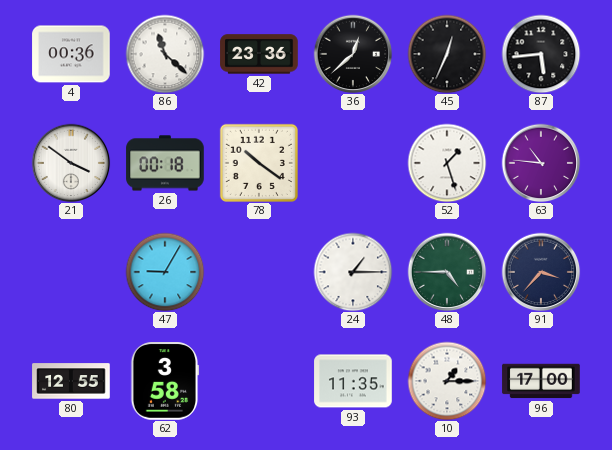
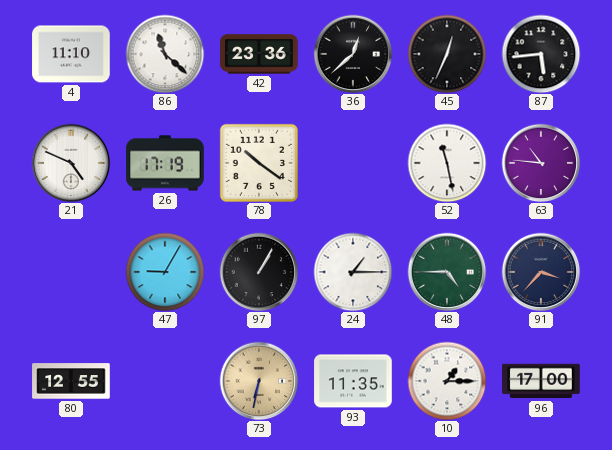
4: 00:36 -> 11:10 (71, 54)
21: 3:51 -> 4:49 (71, 163)
26: 00:18 -> 17:19 (165, 163)
52: 1:27 -> 11:28 (447, 163)
97: none -> 1:05 (259, 272)
62: 3:58 -> none (165, 381)
73: none -> 6:32 (259, 381)
